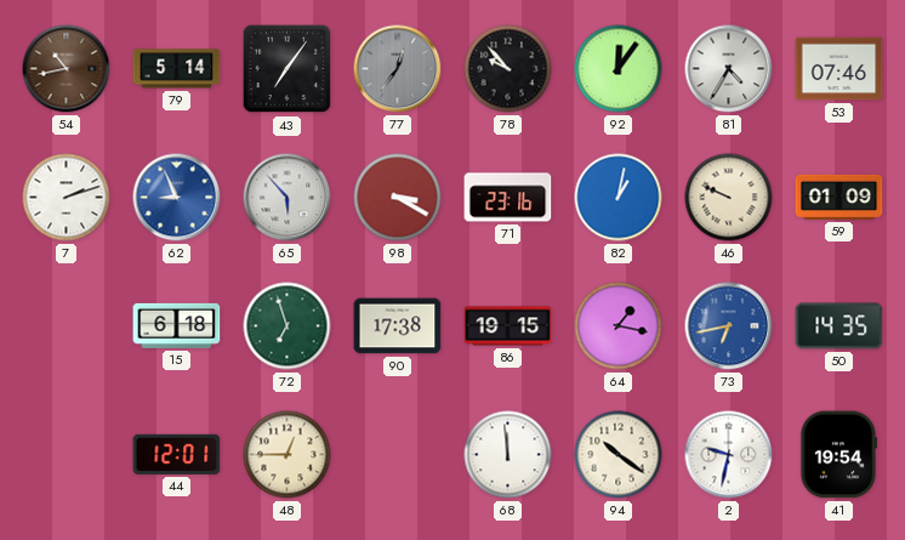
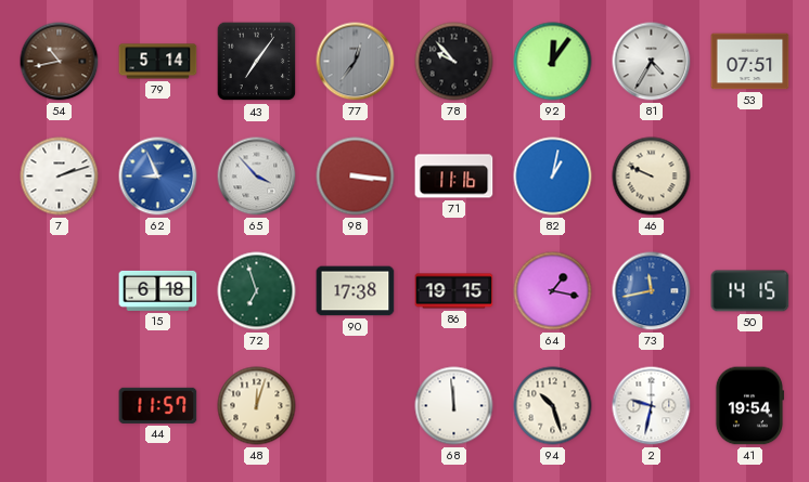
53: 07:46 -> 07:51 (750, 62)
65: 5:53 -> 3:53 (257, 177)
98: 3:20 -> 3:16 (356, 177)
71: 23:16 -> 11:16 (454, 177)
59: 01:09 -> none (839, 197)
73: 6:43 -> 11:43 (652, 291)
50: 14:35 -> 14:15 (750, 291)
44: 12:01 -> 11:57 (158, 405)
48: 12:45 -> 12:03 (257, 406)
94: 10:21 -> 10:27 (553, 406)
